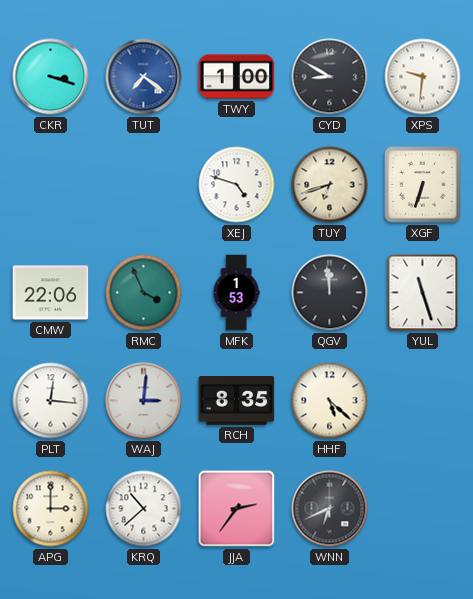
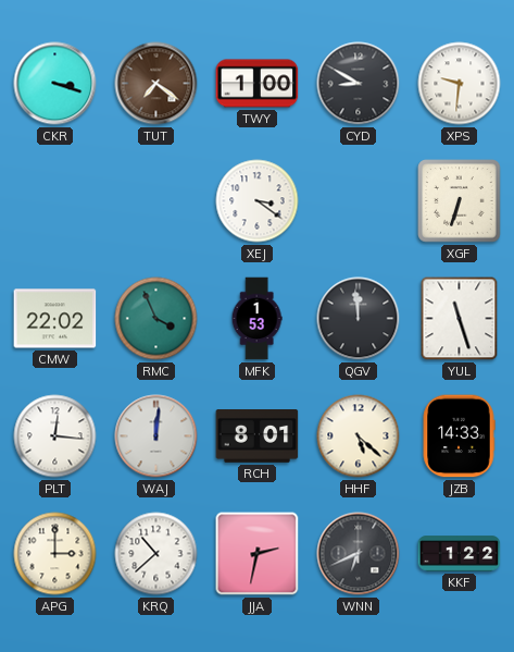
TUT dial: blue -> brown (156, 84)
XEJ: 4:48 -> 3:21 (258, 201)
TUY: 6:42 -> none (330, 185)
CMW: 22:06 -> 22:02 (55, 319)
WAJ: 3:01 -> 12:01 (156, 436)
RCH: 8:35 -> 8:01 (258, 436)
JZB: none -> 14:33 (459, 436)
JJA: 2:36 -> 2:32 (258, 554)
KKF: none -> 1:22 (460, 554)
